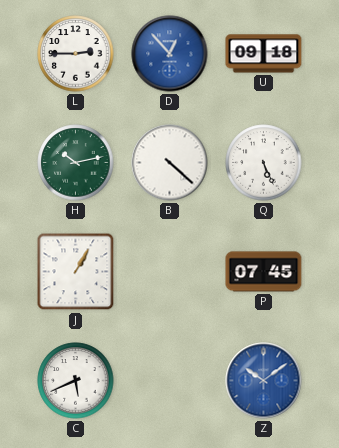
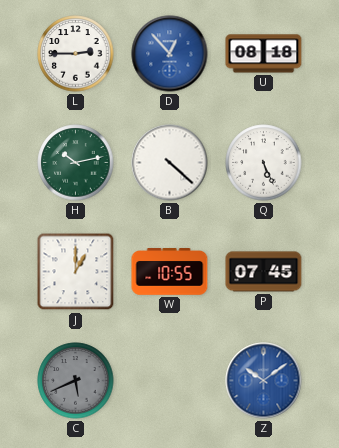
U: 09:18 -> 08:18 (264, 54)
J: 1:05 -> 1:00 (76, 272)
W: none -> 10:55 (170, 272)
C dial: white -> grey (76, 381)
